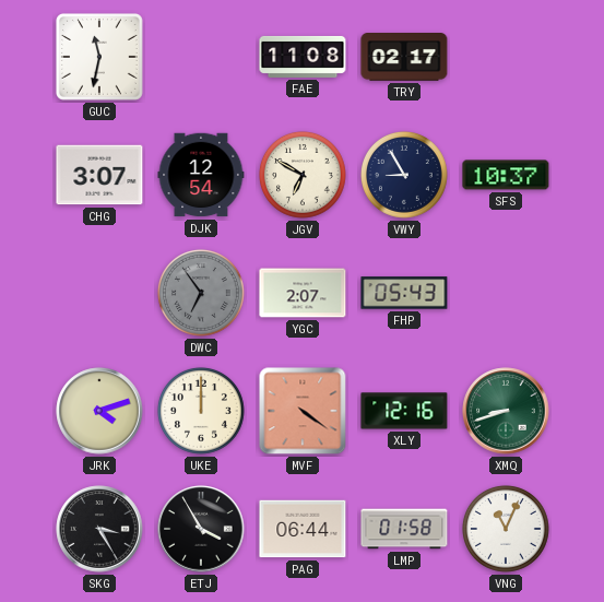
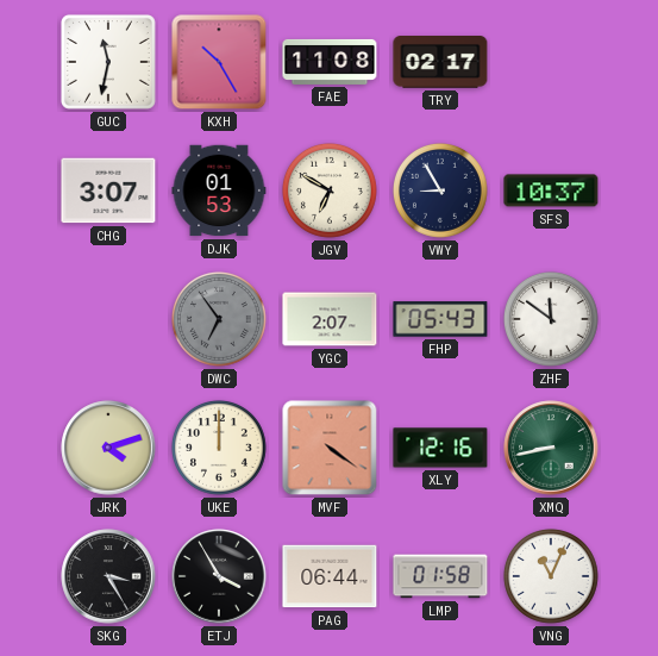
KXH: none -> 10:25 (219, 62)
DJK: 12:54 -> 01:53 (219, 190)
ZHF: none -> 11:51 (551, 319)
XMQ: 8:42 -> 8:43 (551, 448)
